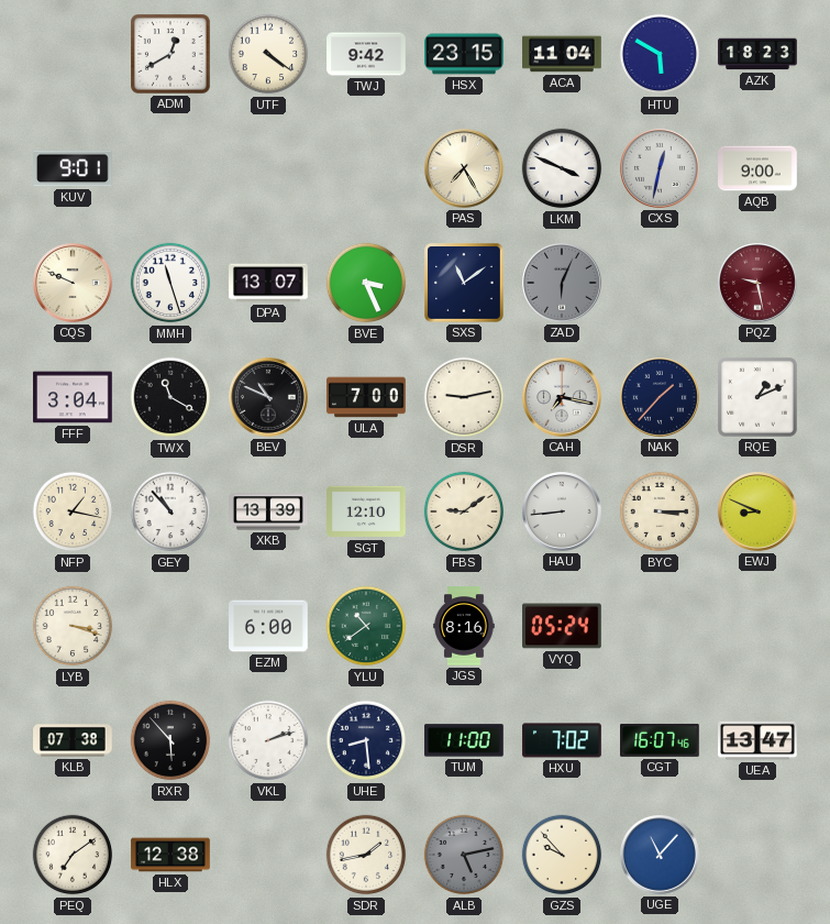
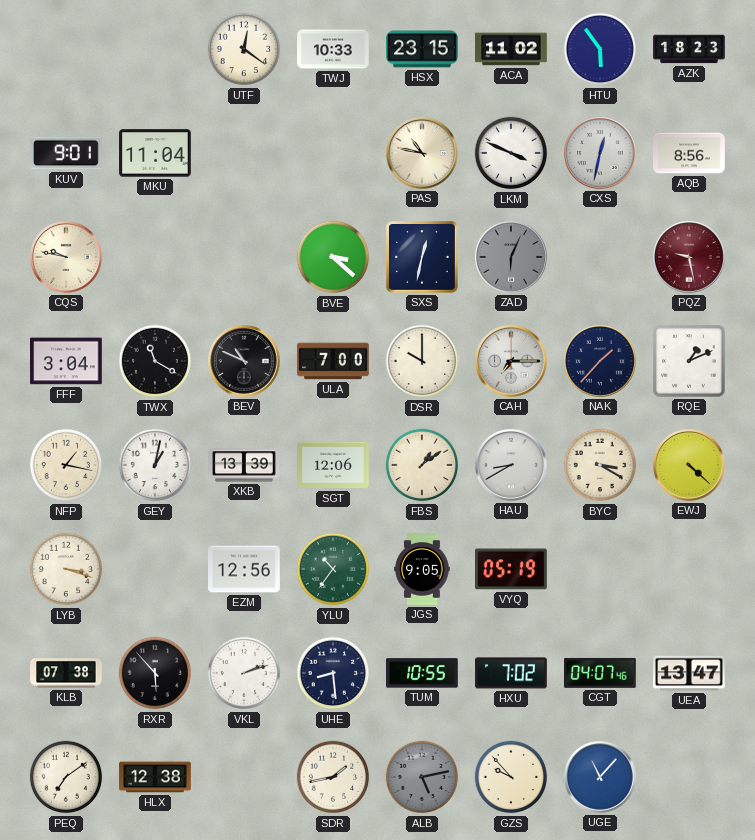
ADM: 12:40 -> none (170, 54)
UTF: 4:21 -> 12:21 (244, 49)
TWJ: 9:42 -> 10:33 (333, 49)
ACA: 11:04 -> 11:02 (511, 49)
HTU: 5:50 -> 5:54 (600, 49)
MKU: none -> 11:04 (155, 153)
PAS: 7:25 -> 10:47 (423, 154)
AQB: 9:00 -> 8:56 (689, 153)
CQS: 9:49 -> 9:47 (67, 258)
MMH: 11:27 -> none (170, 283)
DPA: 13:07 -> none (268, 283)
BVE: 3:26 -> 3:22 (333, 257)
SXS: 11:09 -> 12:32 (422, 257)
DSR: 9:13 -> 10:00 (422, 361)
CAH: 7:17 -> 7:15 (512, 362)
GEY: 10:53 -> 1:02 (155, 465)
SGT: 12:10 -> 12:06 (333, 465)
FBS: 9:09 -> 1:09 (422, 465)
HAU: 8:44 -> 8:40 (512, 466)
BYC: 3:15 -> 3:20 (600, 465)
EWJ: 8:49 -> 4:22 (690, 466)
EZM: 6:00 -> 12:56 (244, 569)
YLU: 10:39 -> 10:36 (333, 569)
JGS: 8:16 -> 9:05 (422, 569)
VYQ: 05:24 -> 05:19 (511, 569)
TUM: 11:00 -> 10:55 (423, 673)
CGT: 16:07 -> 04:07 (600, 673)
